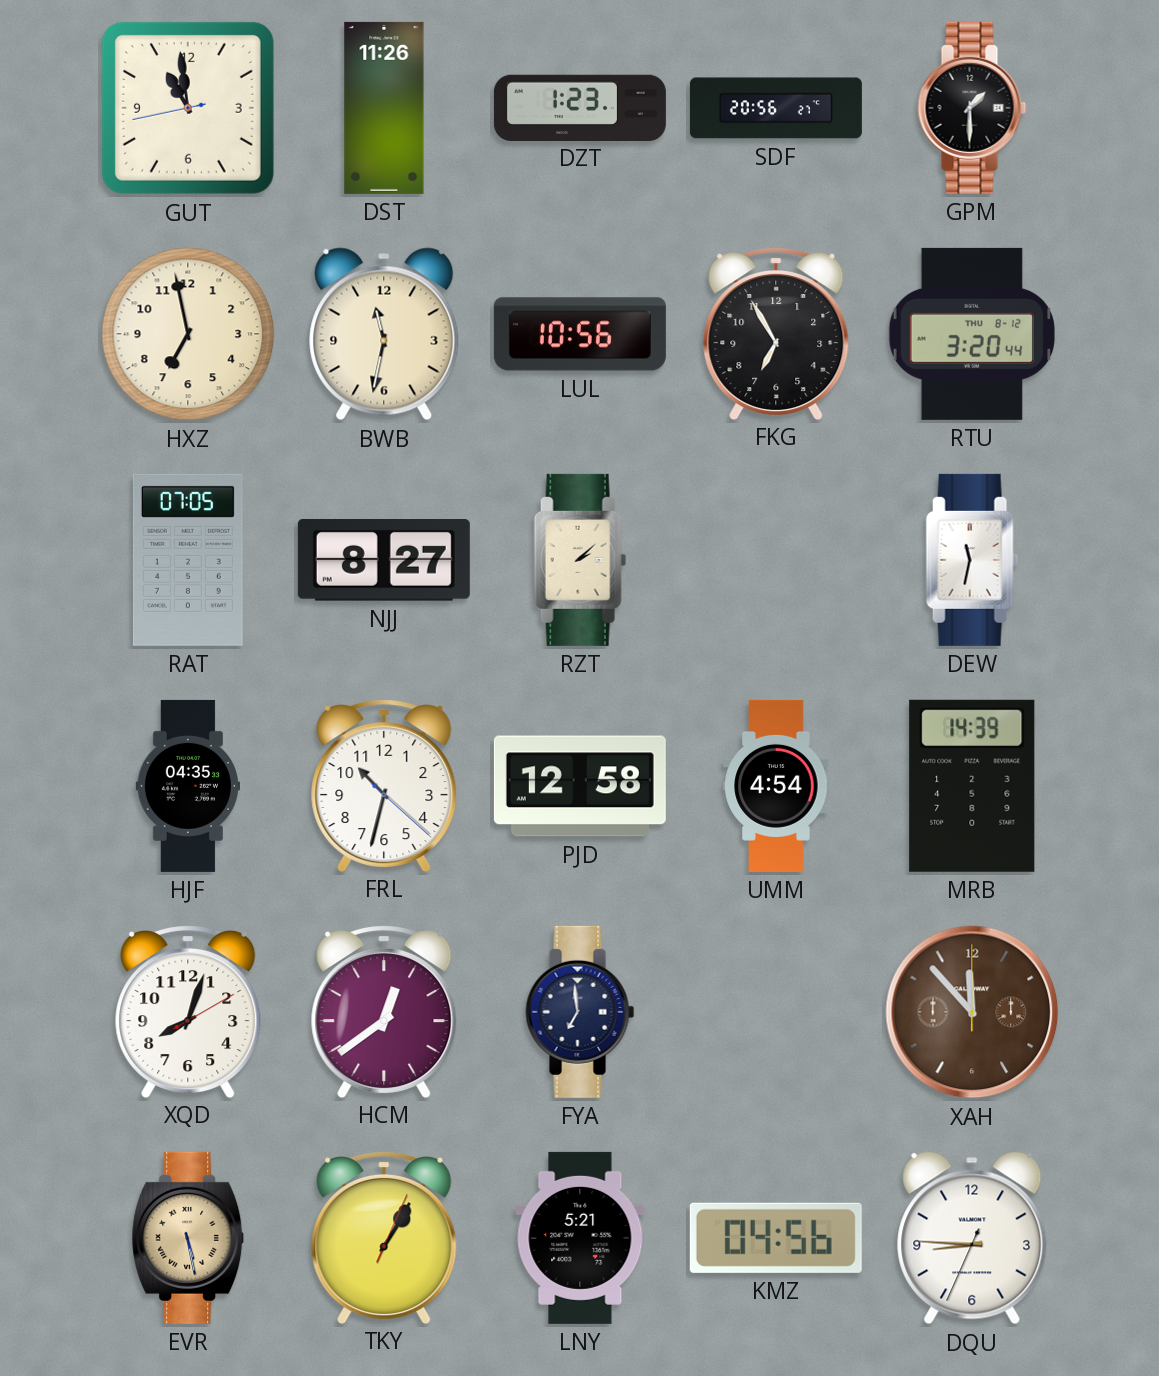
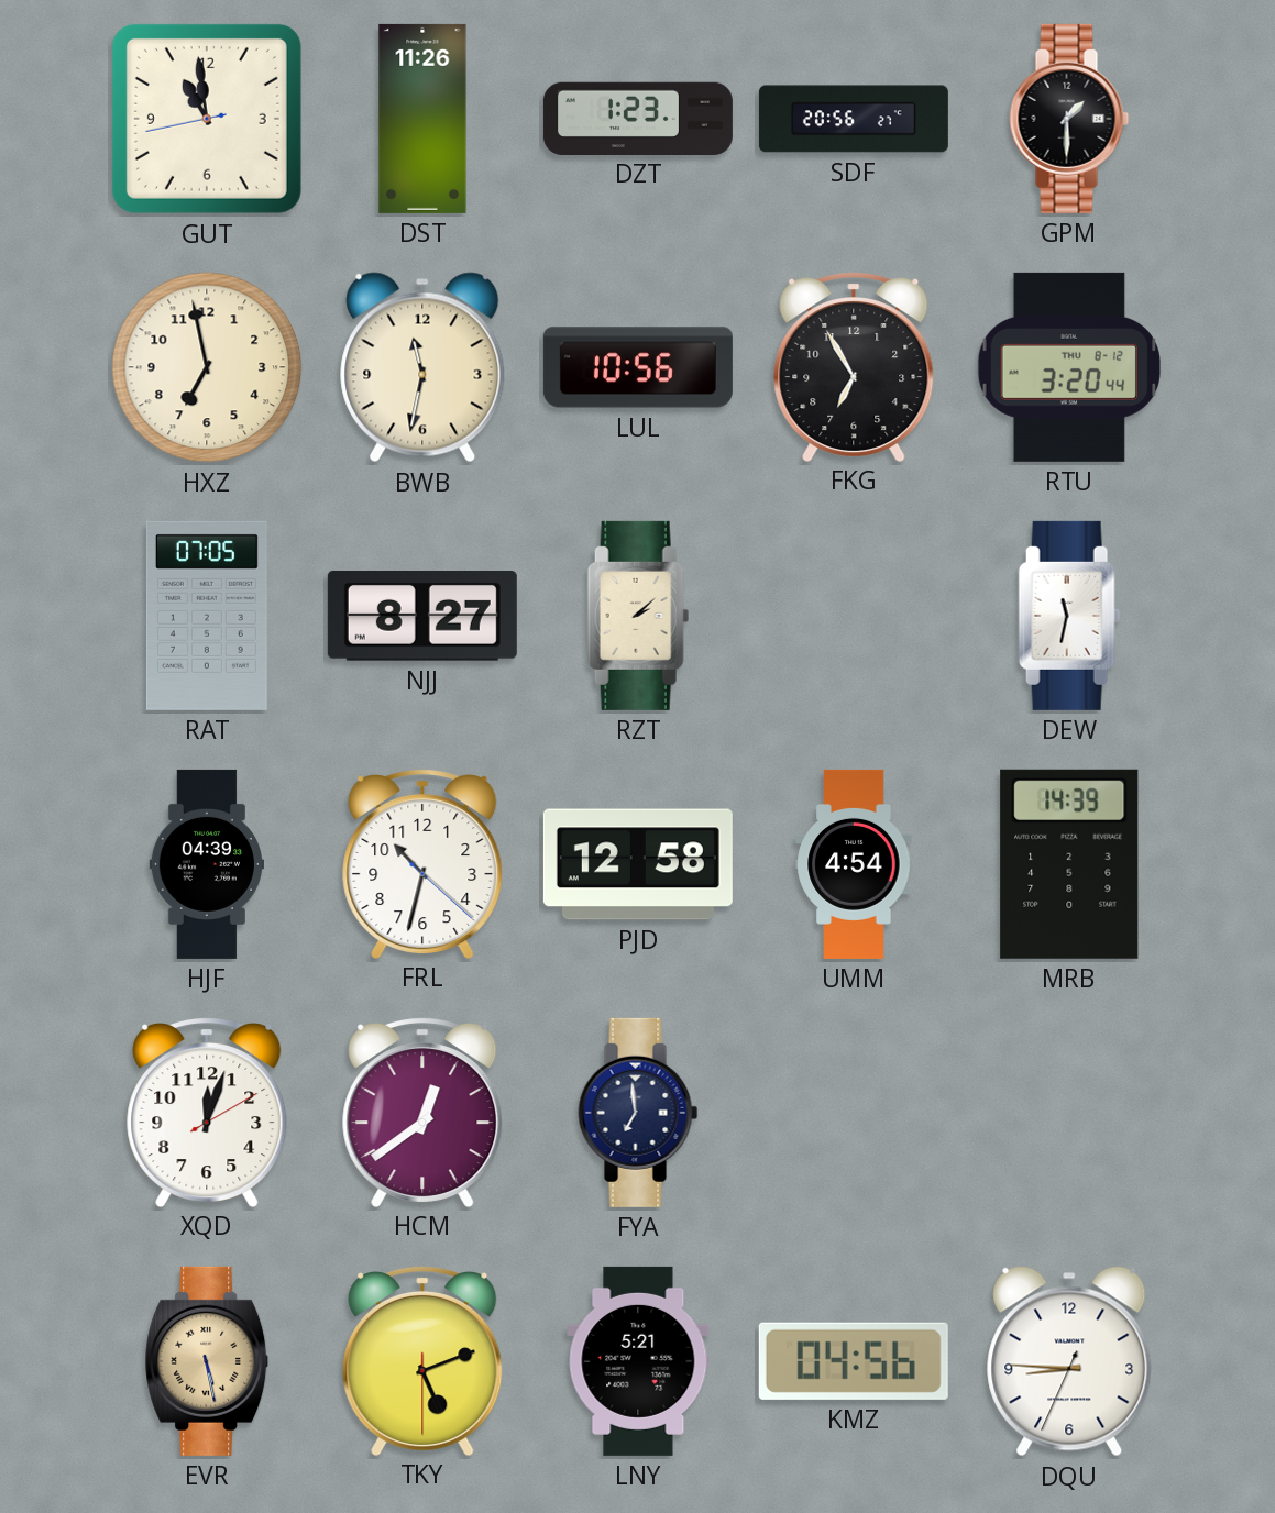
HJF: 04:35 -> 04:39 (207, 864)
XQD: 8:03 -> 12:03 (207, 1113)
XAH: 11:53 -> none (972, 1012)
TKY: 1:05 -> 5:11 (422, 1361)
